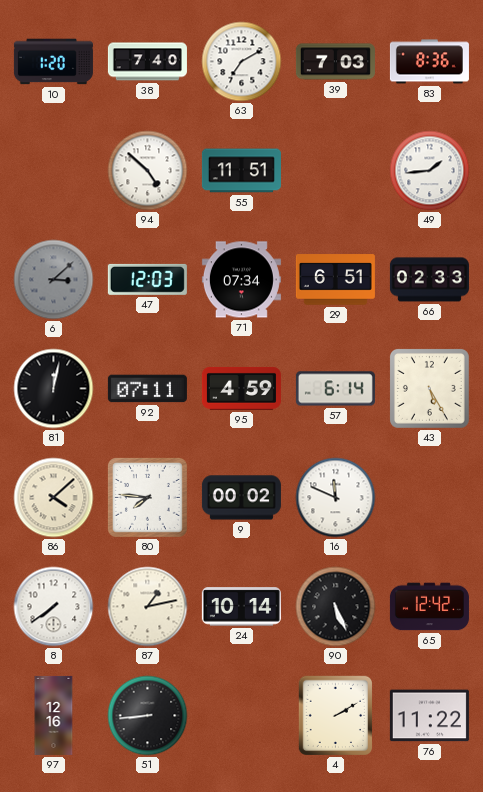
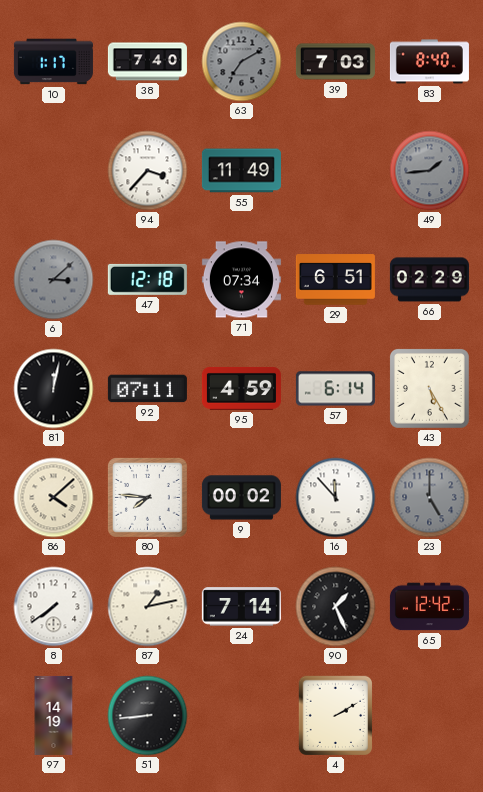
10: 1:20 -> 1:17 (53, 62)
63 dial: white -> grey (242, 62)
83: 8:36 -> 8:40 (429, 62)
94: 4:52 -> 3:37 (148, 171)
55: 11:51 -> 11:49 (241, 171)
49 dial: white -> grey (430, 171)
47: 12:03 -> 12:18 (147, 279)
66: 02:33 -> 02:29 (429, 280)
16: 11:49 -> 11:53 (336, 498)
23: none -> 5:00 (430, 498)
24: 10:14 -> 7:14 (241, 607)
90: 5:26 -> 1:26 (336, 607)
97: 12:16 -> 14:19 (54, 715)
76: 11:22 -> none (429, 716)
